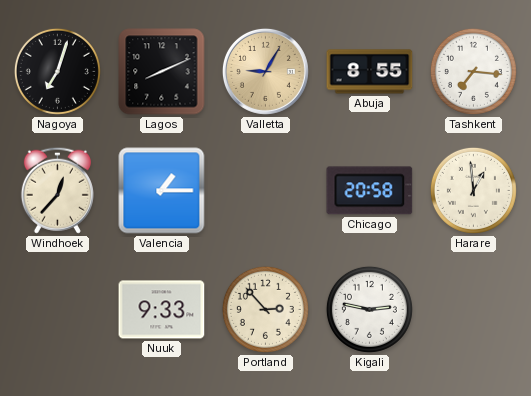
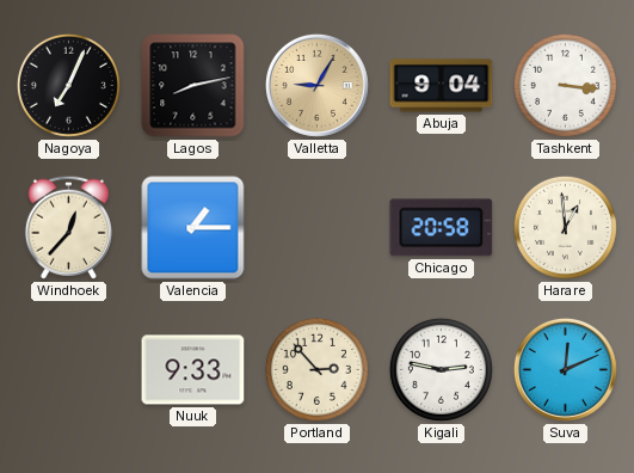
Nagoya: 7:03 -> 7:04 (68, 85)
Lagos: 8:11 -> 8:13 (193, 86)
Abuja: 8:55 -> 9:04 (442, 86)
Tashkent: 7:16 -> 3:16 (565, 85)
Suva: none -> 12:11 (565, 369)
